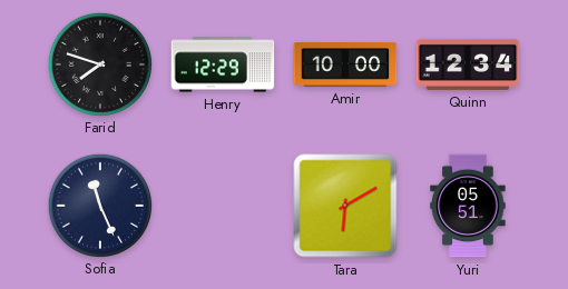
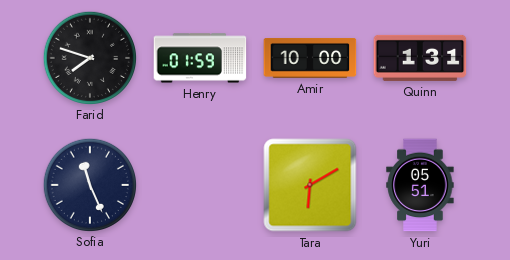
Henry: 12:29 -> 01:59 (200, 58)
Quinn: 12:34 -> 1:31 (420, 58)
